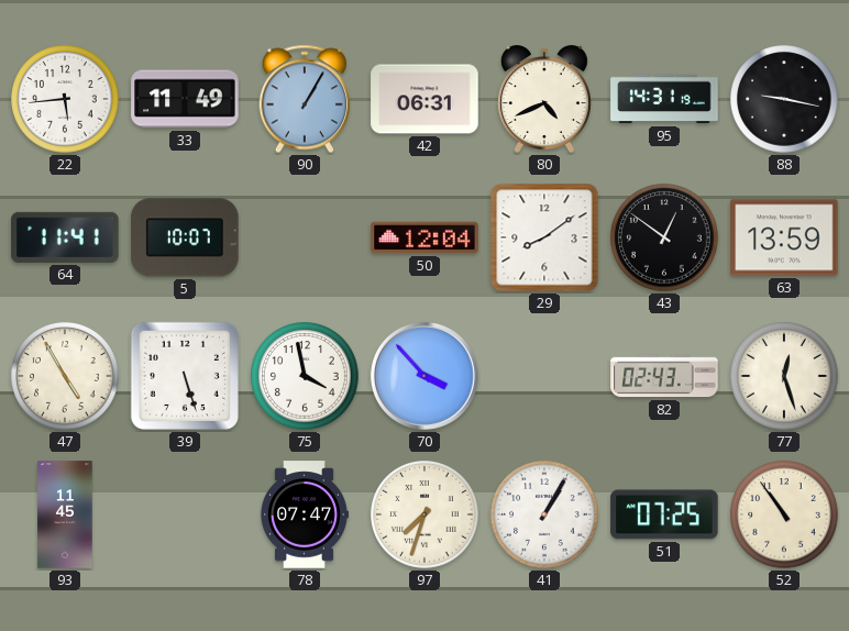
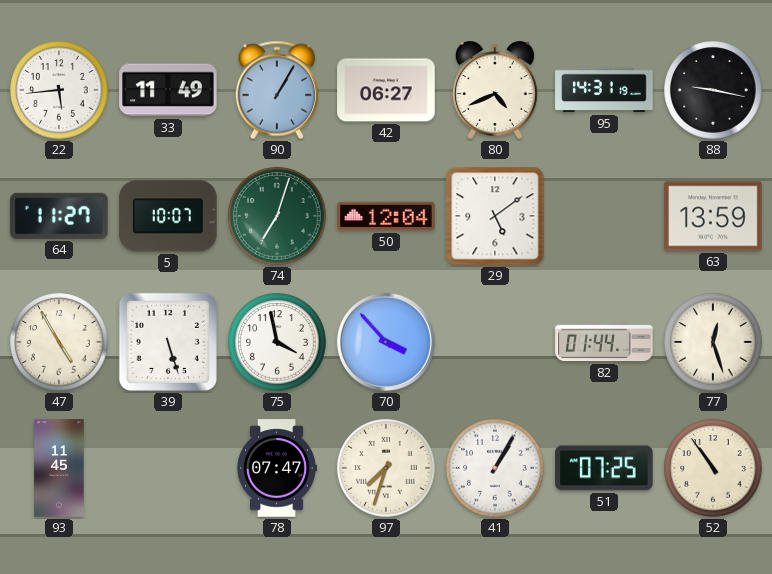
42: 06:31 -> 06:27 (386, 90)
64: 11:41 -> 11:27 (59, 216)
74: none -> 7:03 (277, 216)
29: 8:09 -> 5:09 (495, 216)
43: 12:51 -> none (664, 237)
82: 02:43 -> 01:44 (604, 342)
